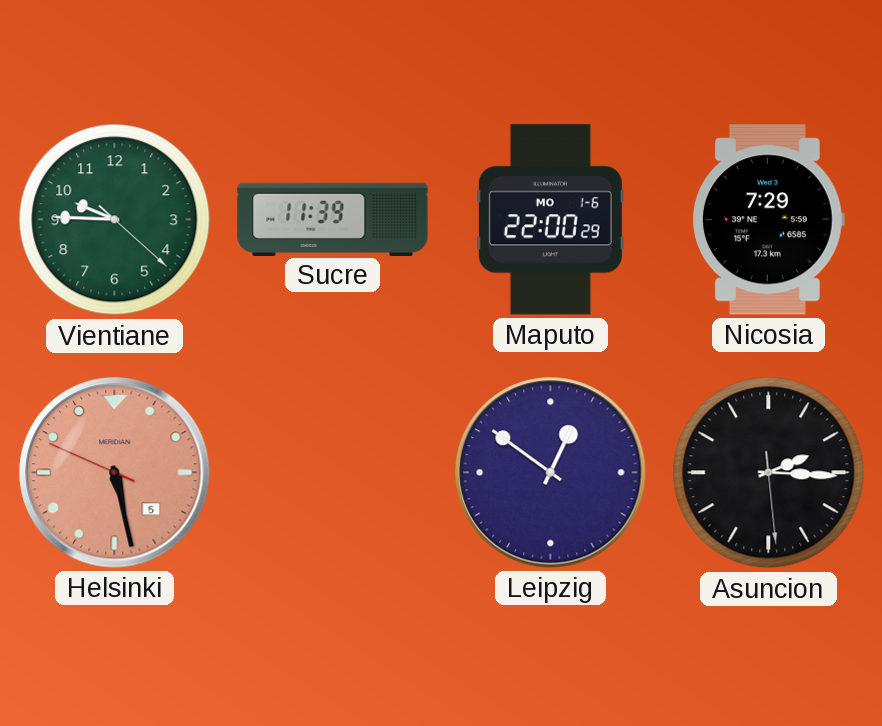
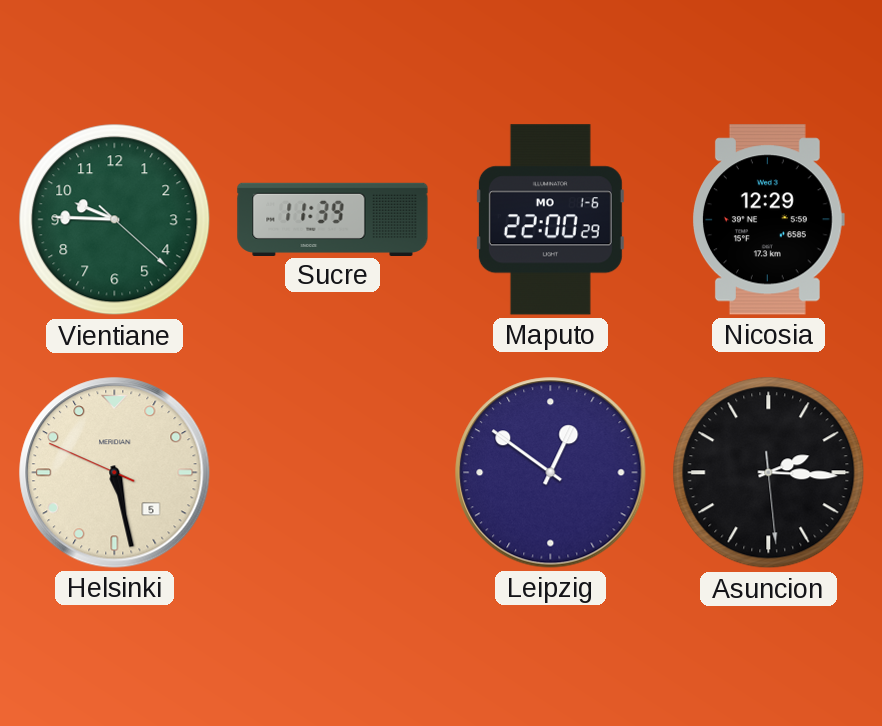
Nicosia: 7:29 -> 12:29 (769, 220)
Helsinki dial: salmon -> cream (115, 473)
